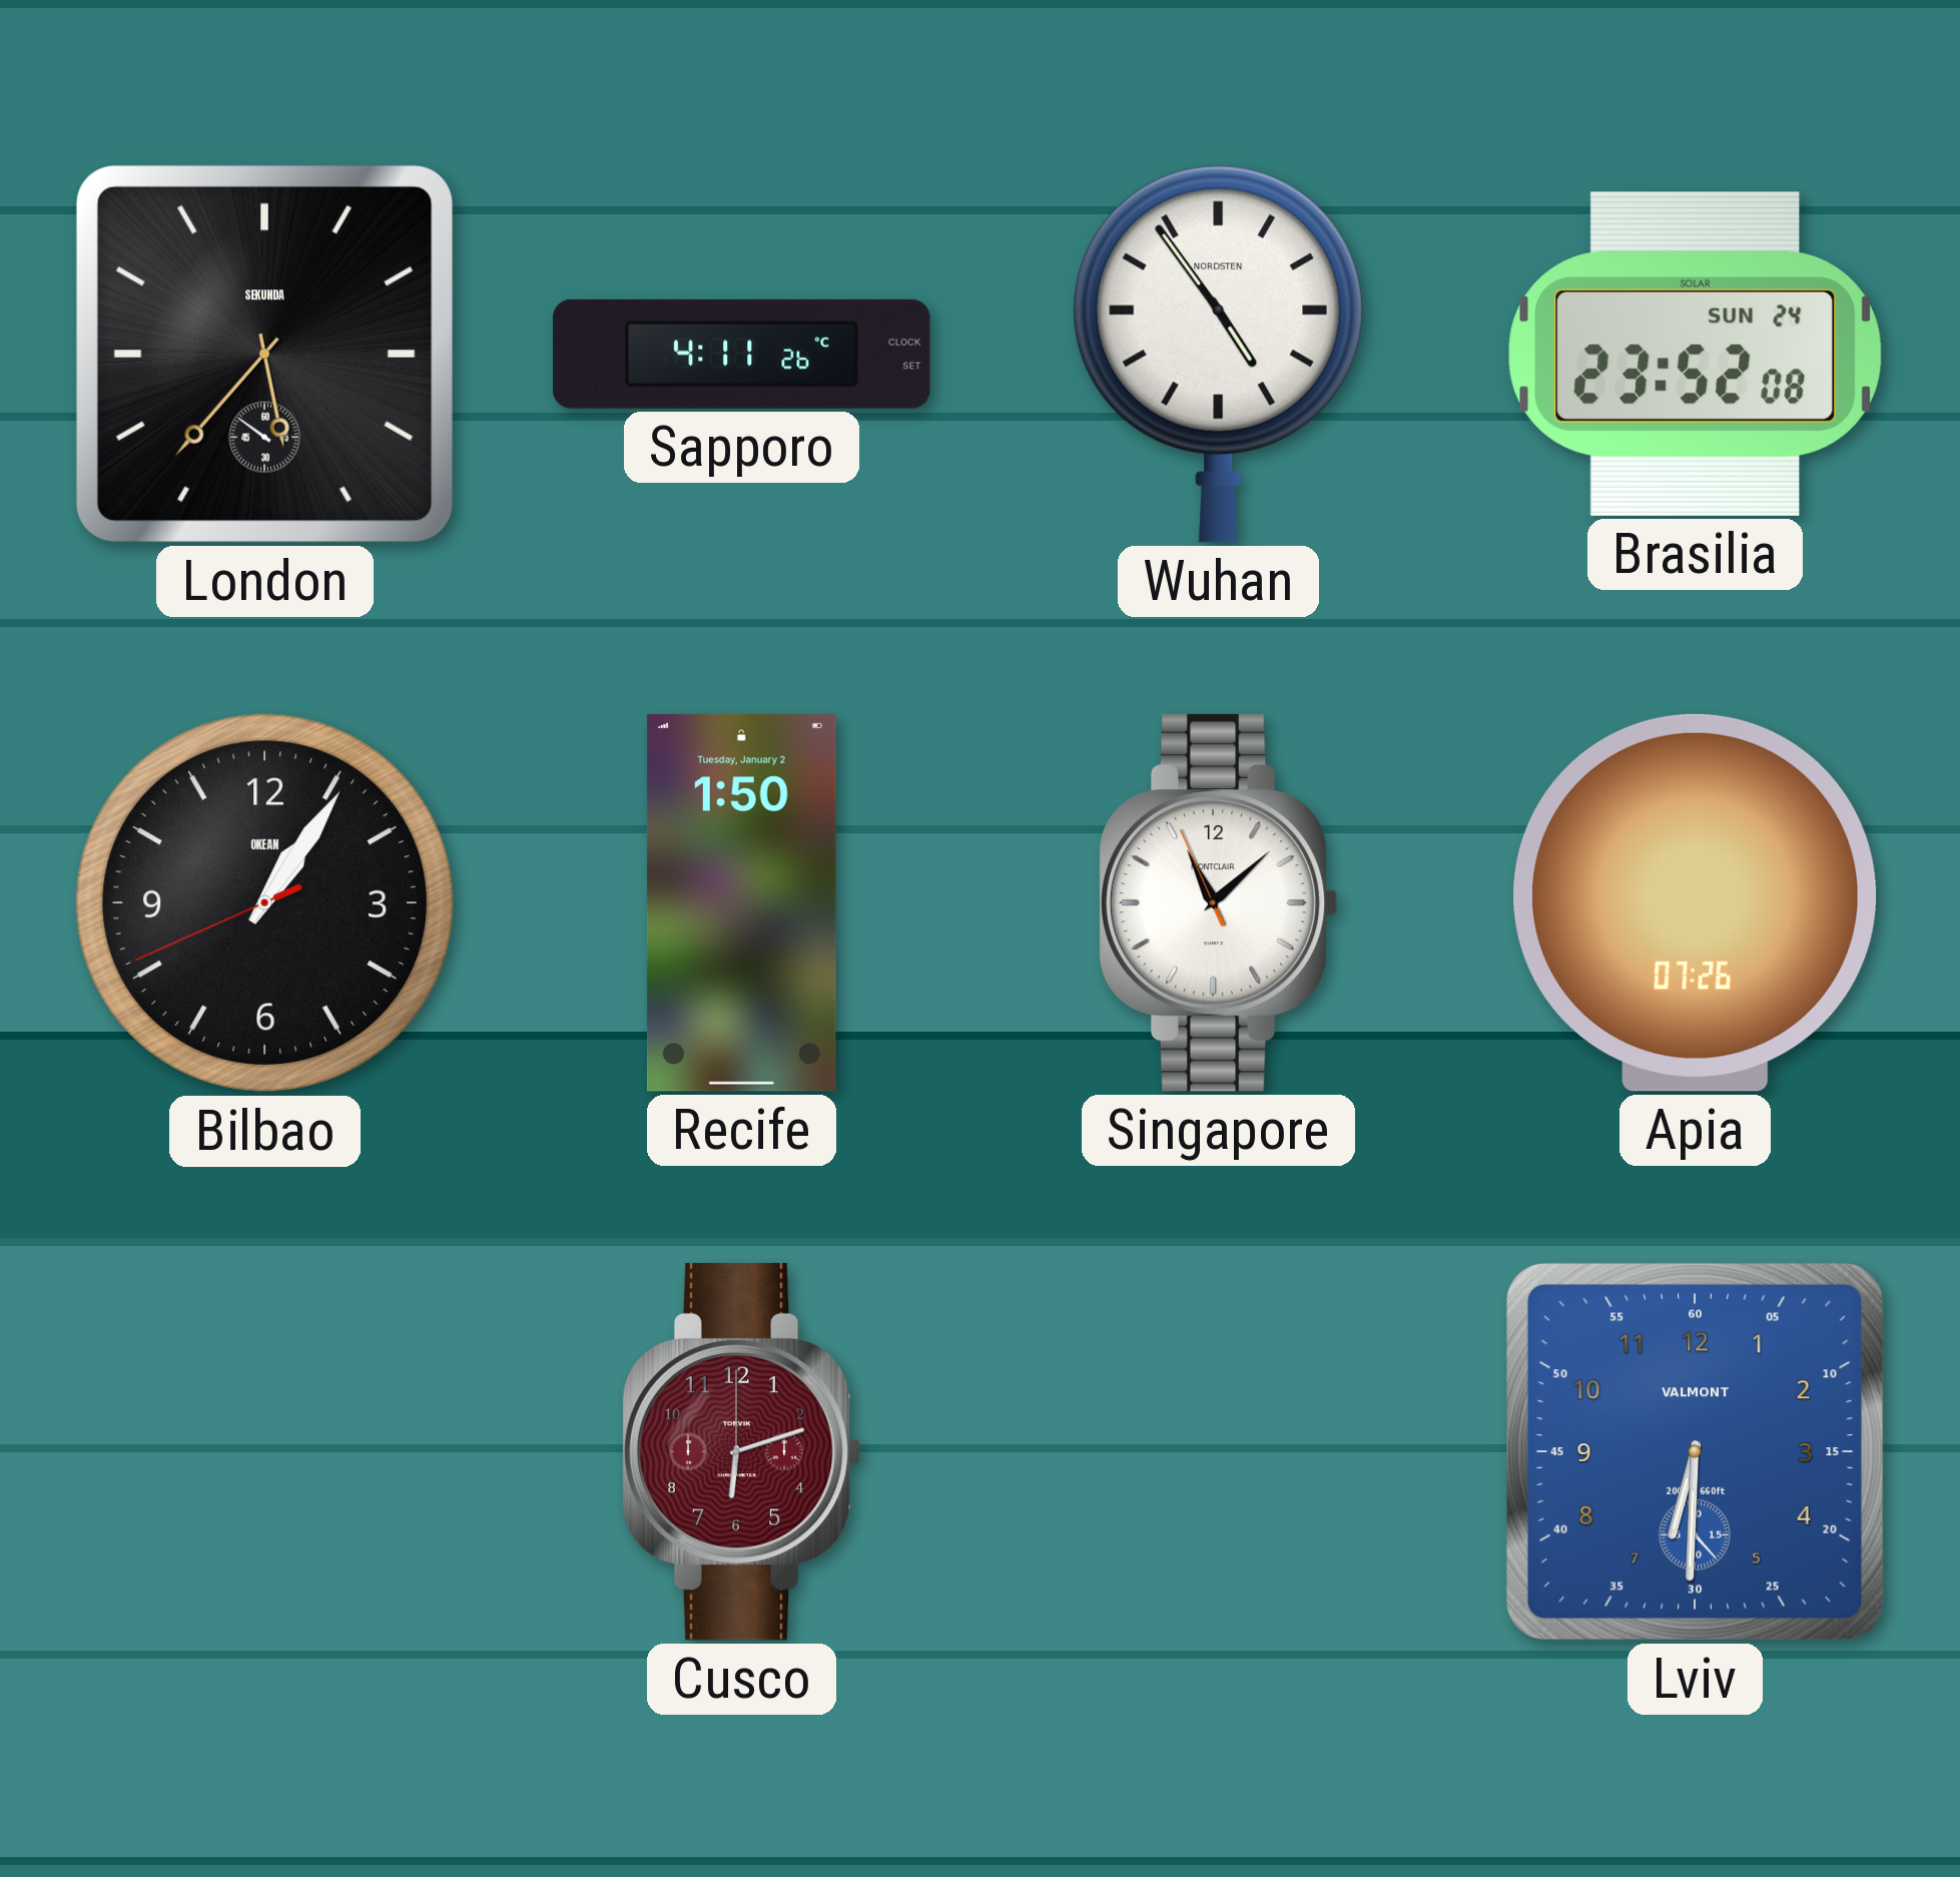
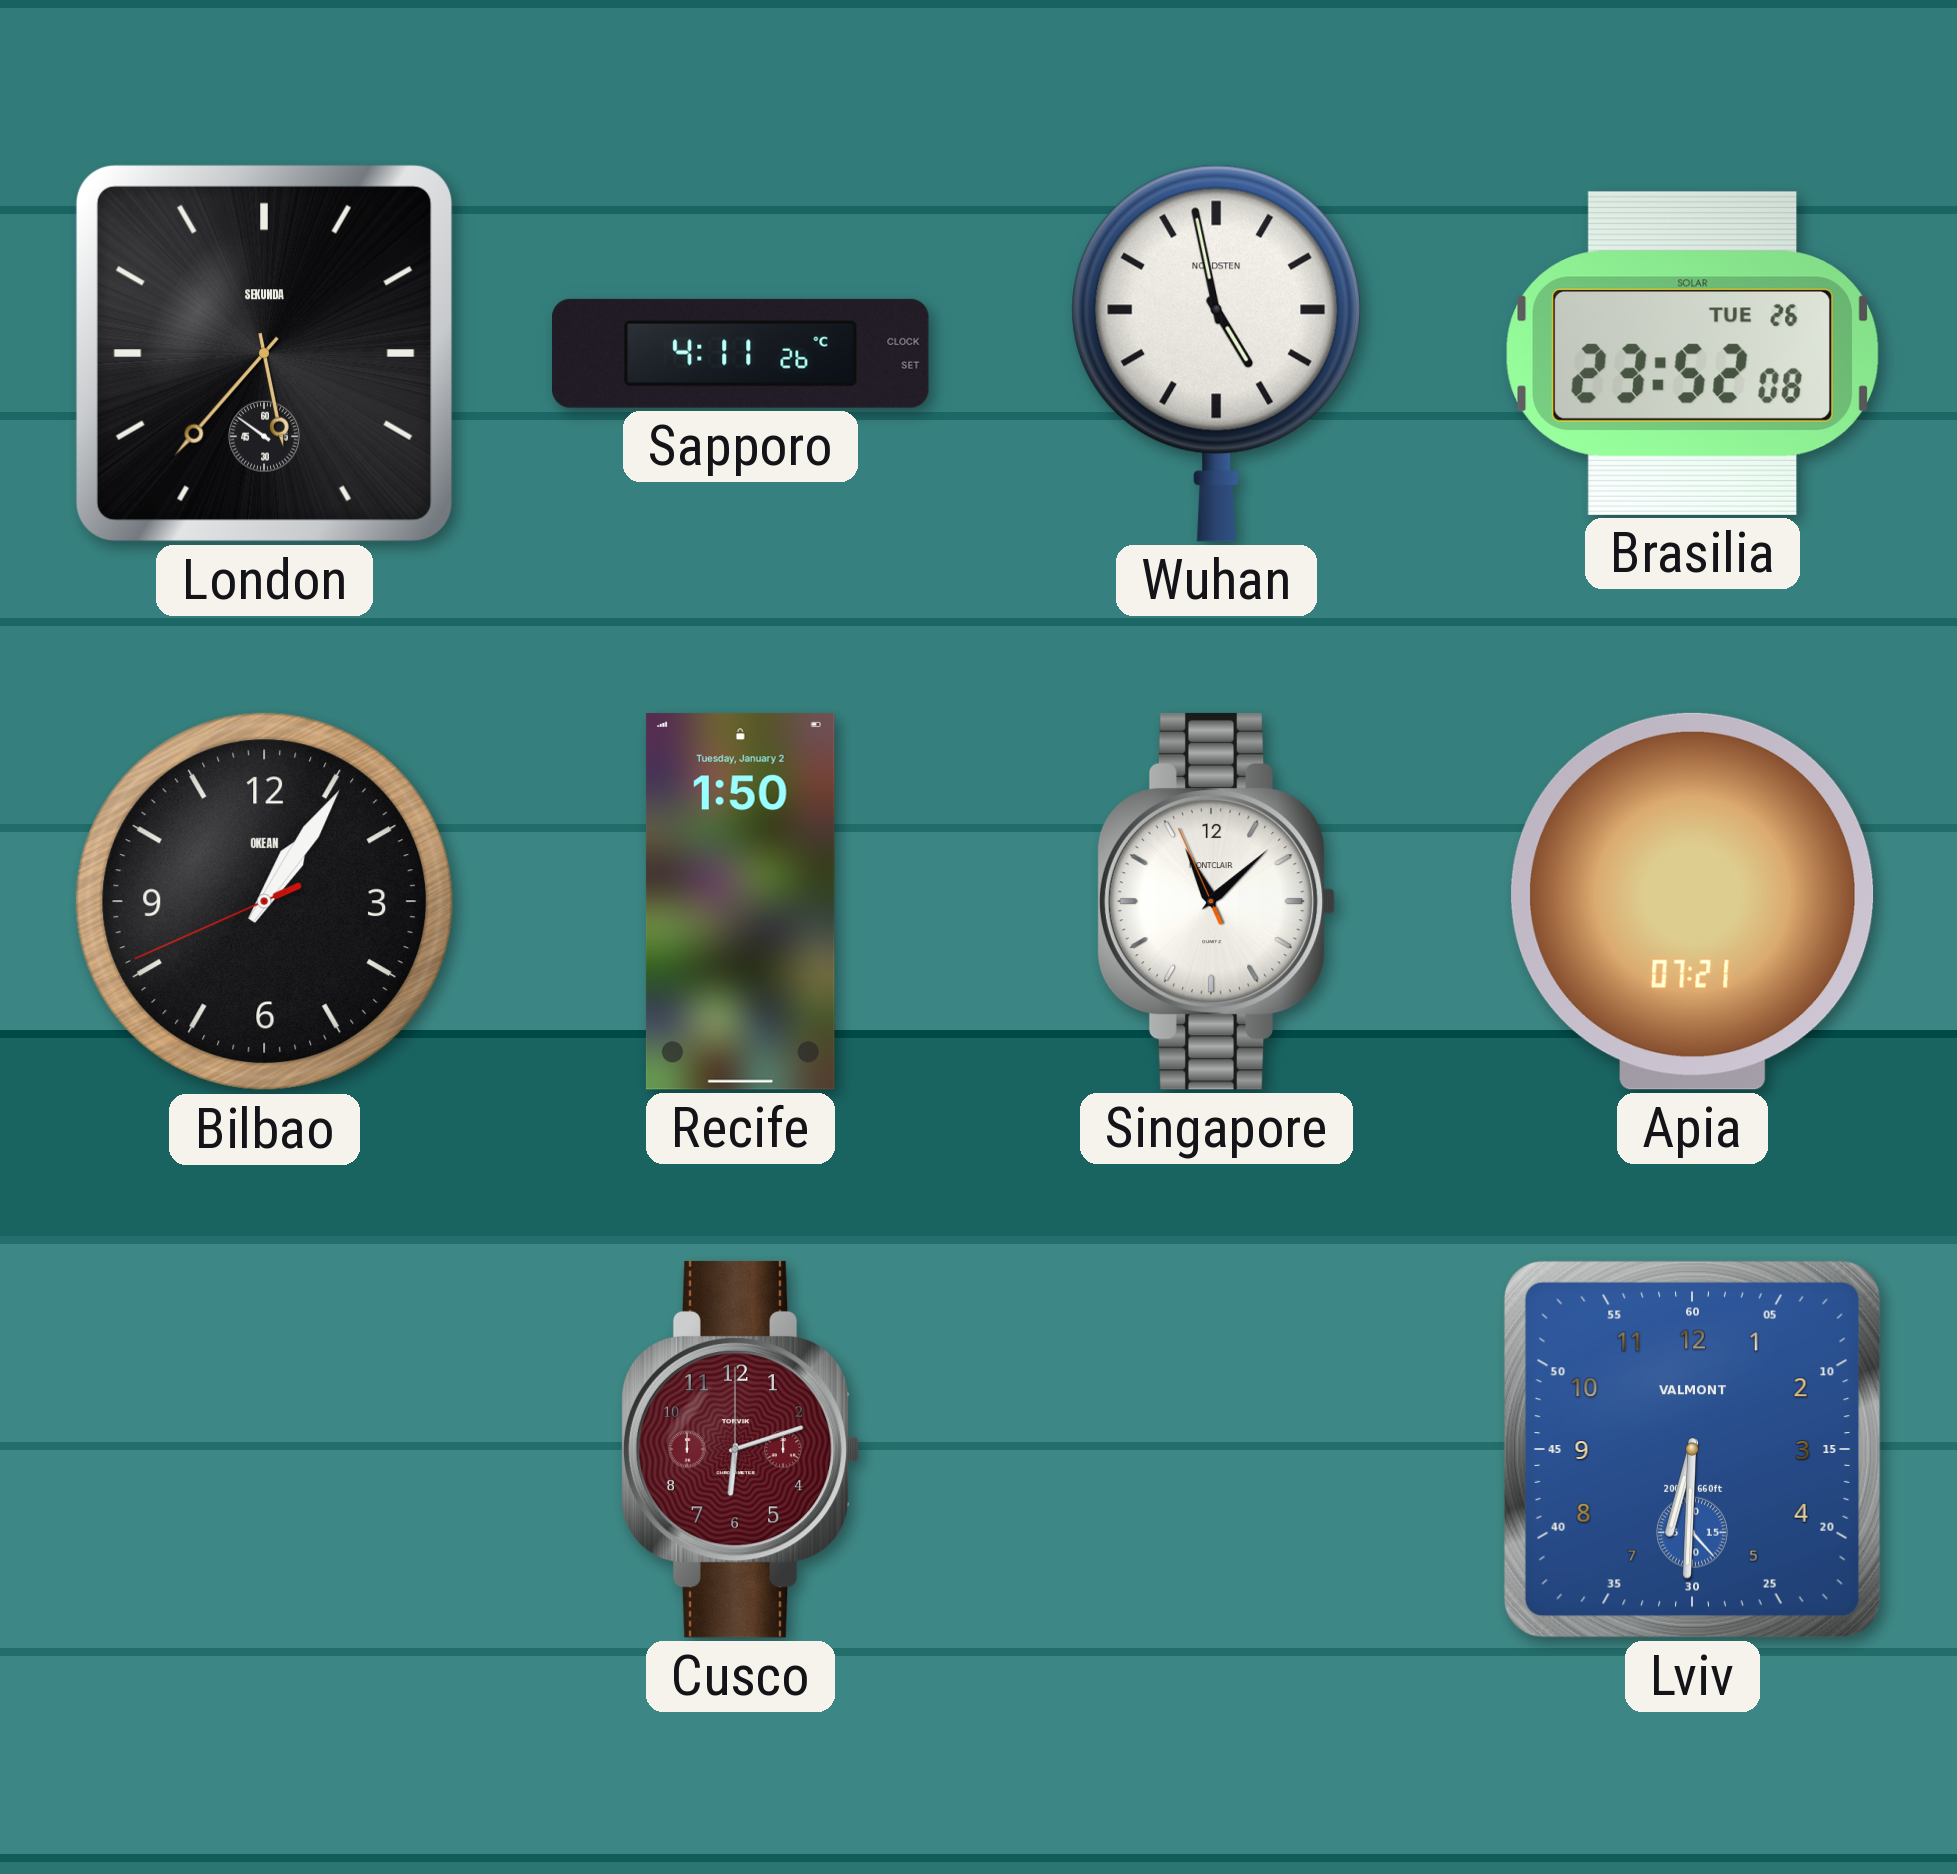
Wuhan: 4:54 -> 4:58 (1217, 353)
Brasilia date: SUN 24 -> TUE 26 (1692, 353)
Apia: 07:26 -> 07:21 (1693, 901)
